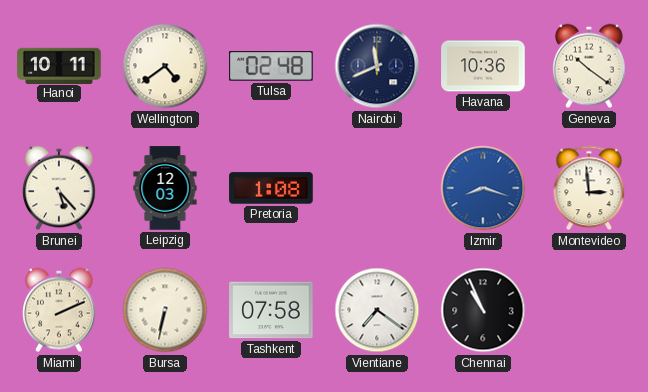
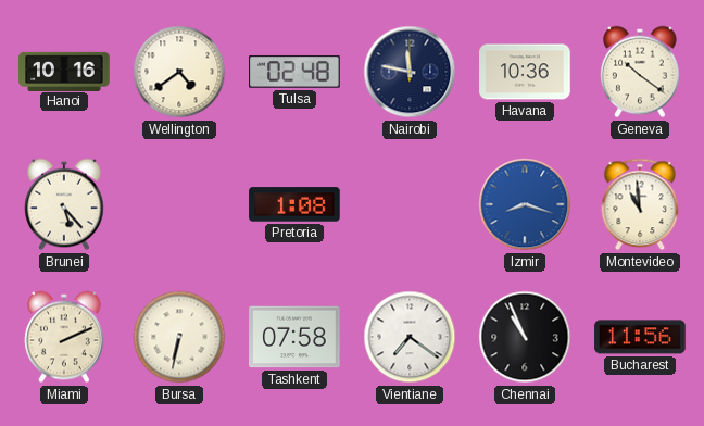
Hanoi: 10:11 -> 10:16 (64, 71)
Nairobi: 11:41 -> 11:47 (410, 72)
Leipzig: 12:03 -> none (165, 188)
Montevideo: 2:59 -> 10:59 (640, 204)
Bucharest: none -> 11:56 (640, 337)
